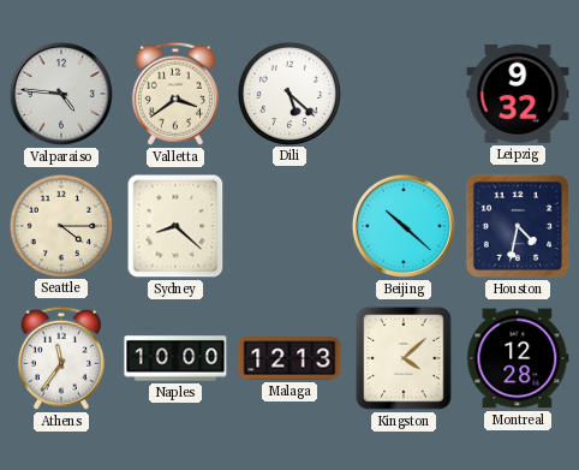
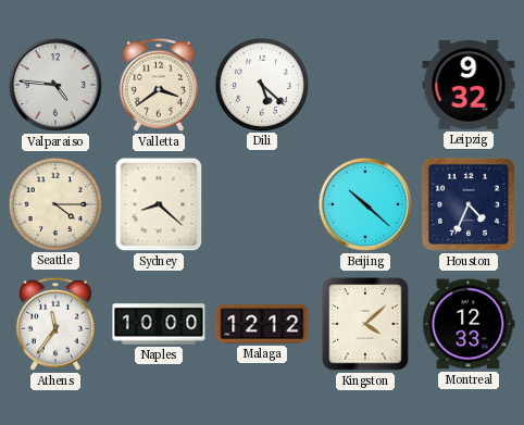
Houston: 4:32 -> 4:34 (469, 204)
Malaga: 12:13 -> 12:12 (262, 324)
Montreal: 12:28 -> 12:33 (469, 324)
